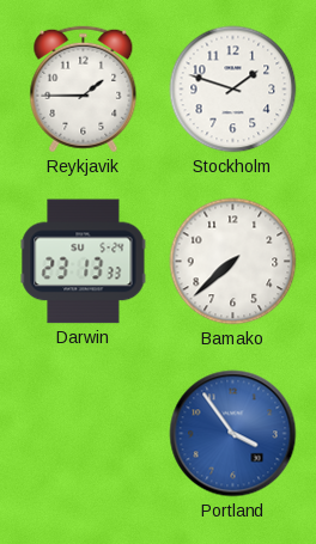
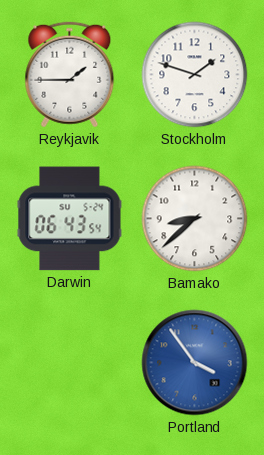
Darwin: 23:13 -> 06:43 (70, 219)
Bamako: 7:38 -> 8:38 (195, 219)
